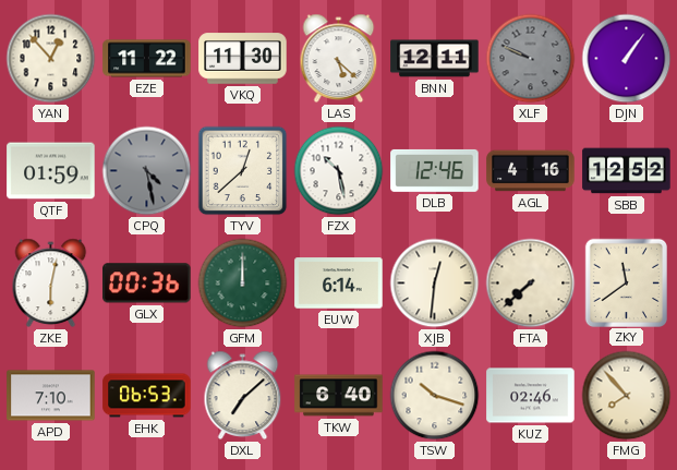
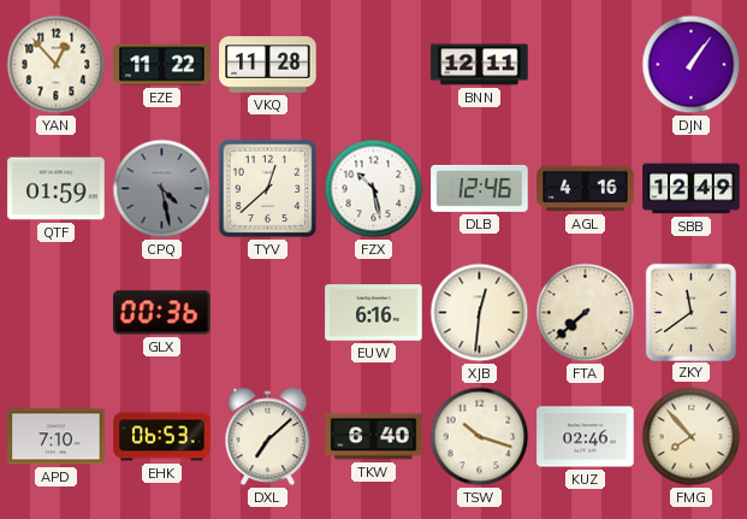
VKQ: 11:30 -> 11:28 (268, 65)
LAS: 5:22 -> none (339, 58)
XLF: 9:49 -> none (531, 59)
SBB: 12:52 -> 12:49 (692, 189)
ZKE: 6:02 -> none (51, 282)
GFM: 12:00 -> none (243, 284)
EUW: 6:14 -> 6:16 (374, 313)
